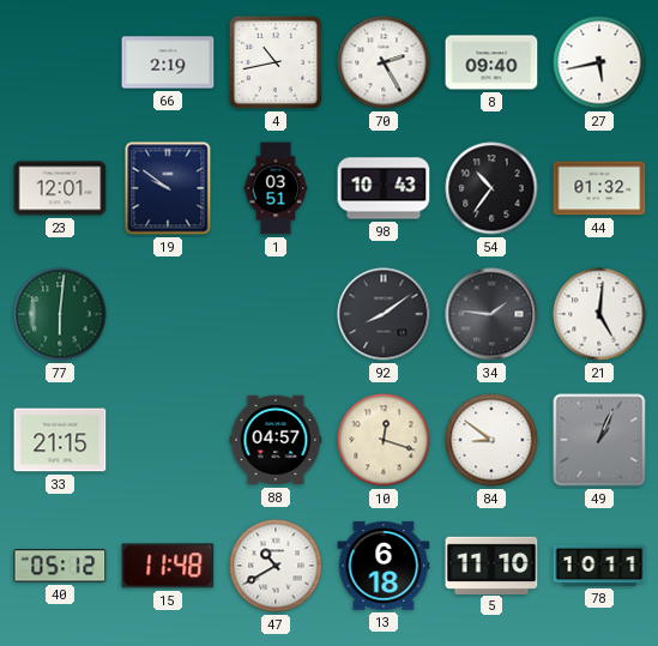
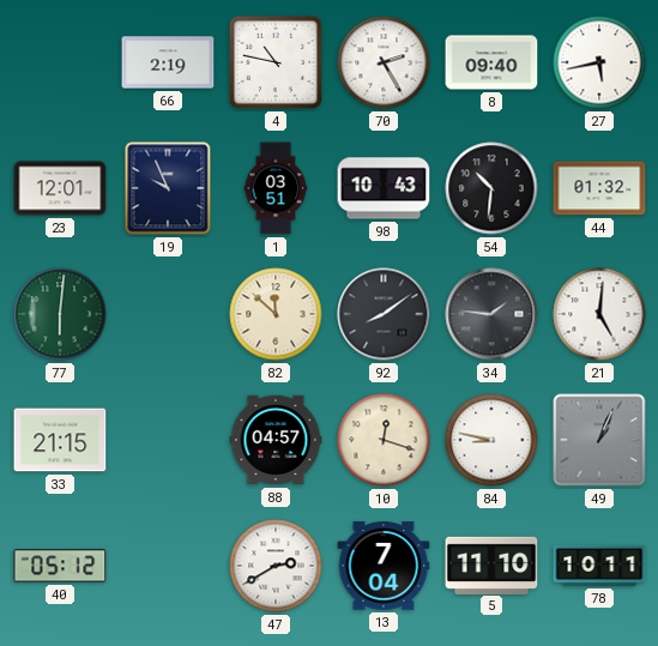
4: 10:43 -> 10:47 (276, 62)
19: 9:51 -> 9:56 (168, 188)
54: 10:36 -> 10:31 (491, 188)
82: none -> 11:52 (276, 314)
84: 8:51 -> 8:47 (491, 440)
15: 11:48 -> none (168, 566)
47: 10:40 -> 2:40 (276, 566)
13: 6:18 -> 7:04 (384, 566)
